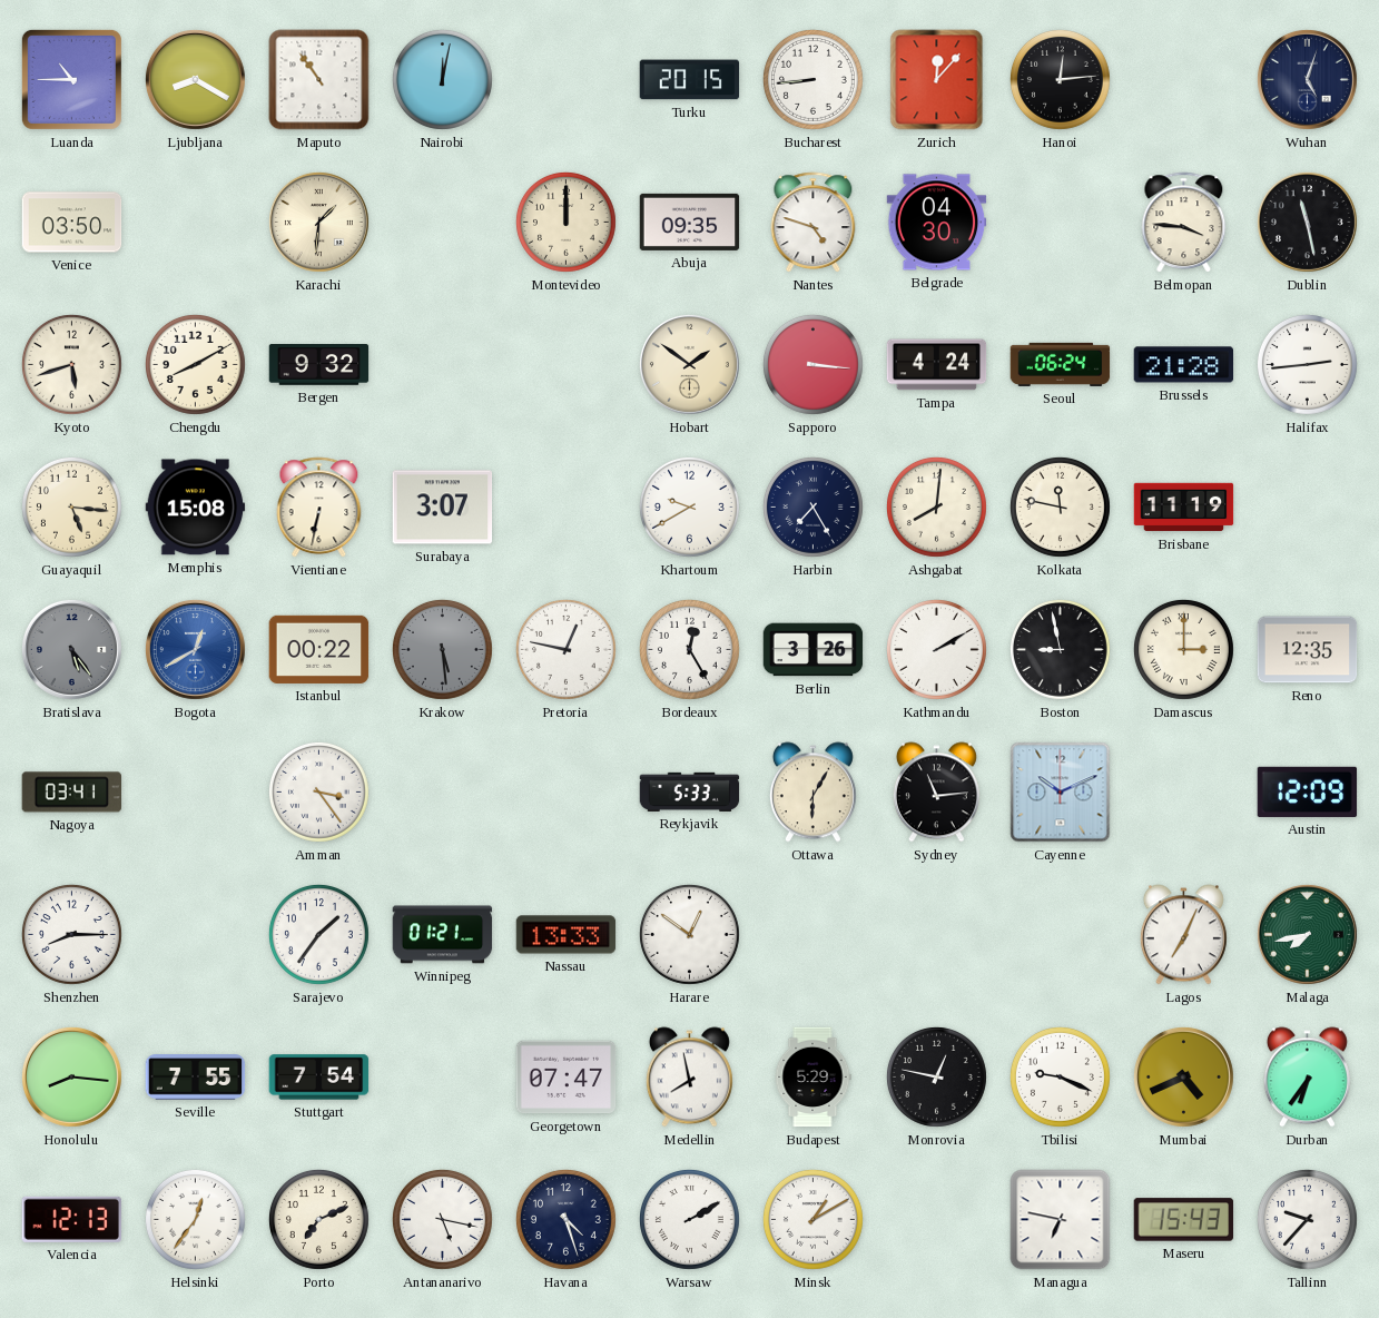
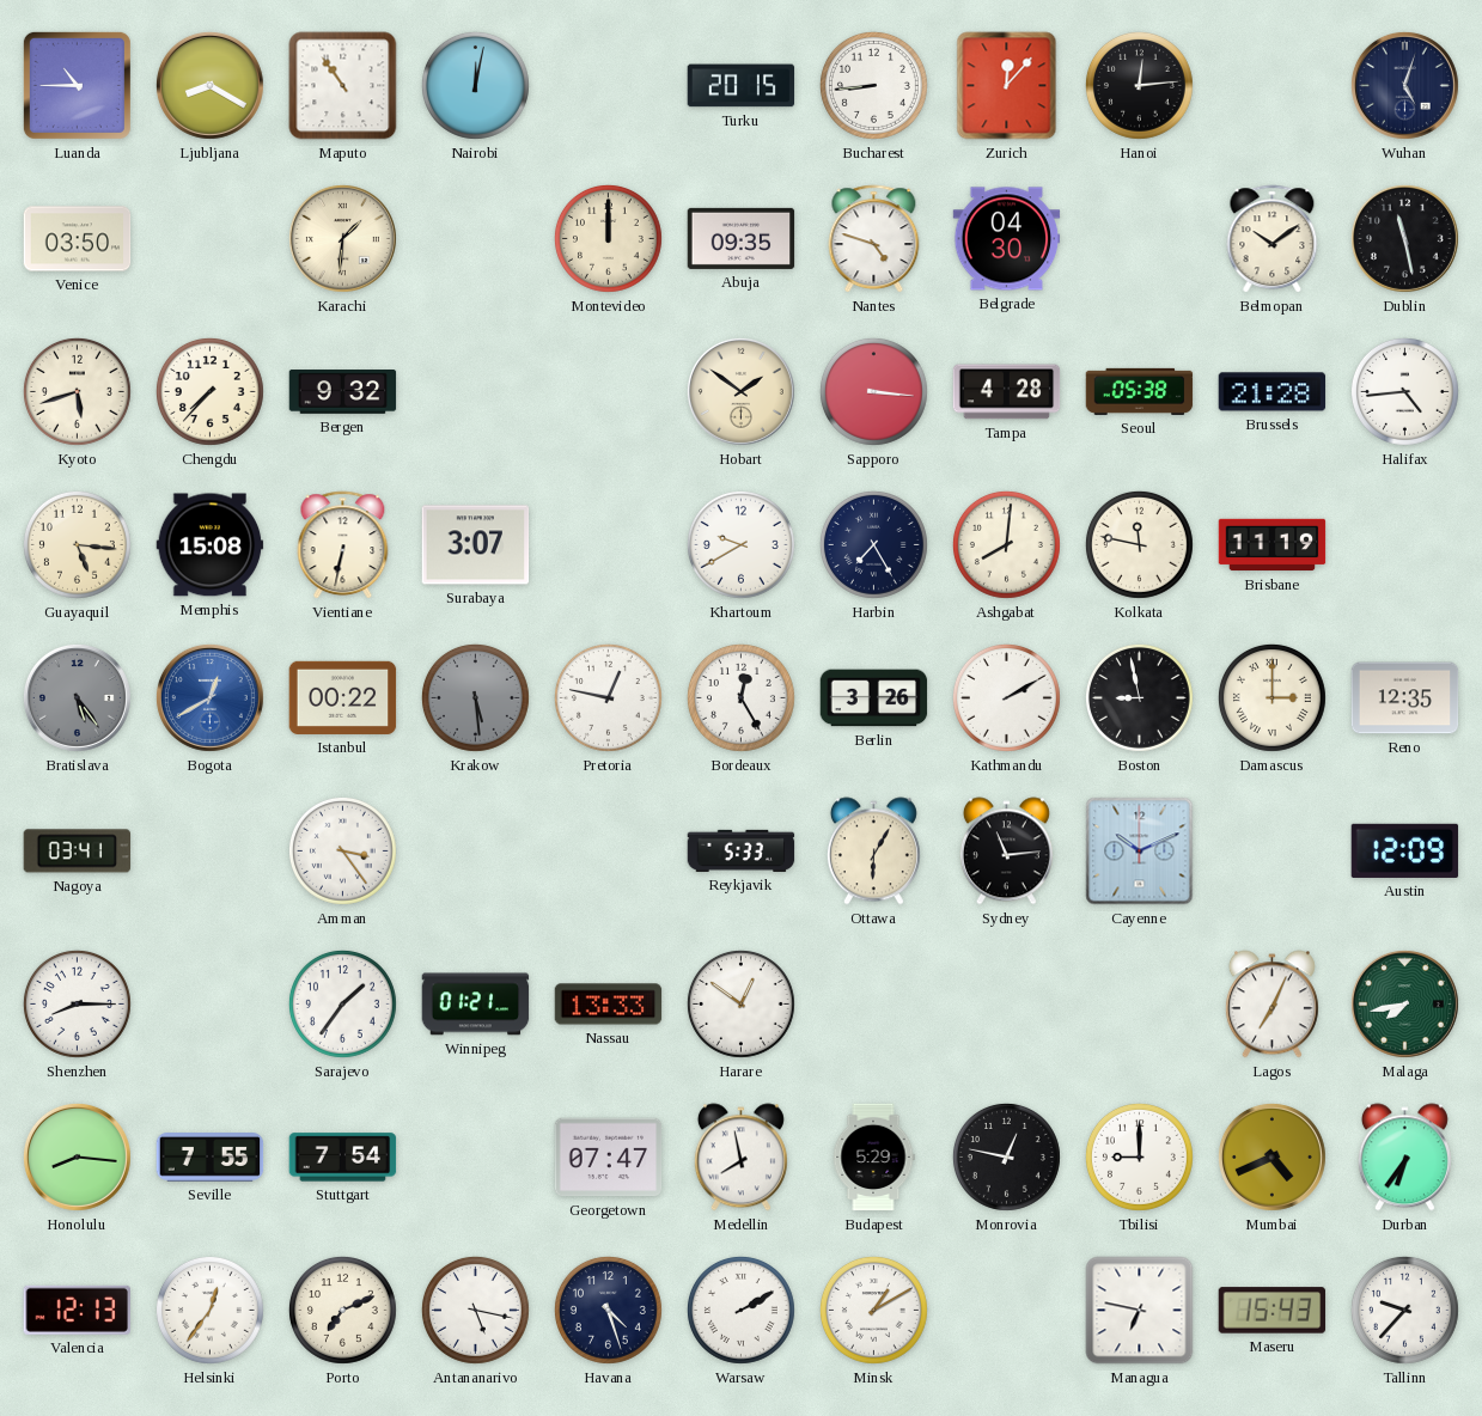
Belmopan: 3:46 -> 10:09 (1273, 239)
Chengdu: 8:10 -> 7:37 (209, 391)
Tampa: 4:24 -> 4:28 (1007, 392)
Seoul: 06:24 -> 05:38 (1140, 391)
Halifax: 2:44 -> 4:44 (1404, 391)
Tbilisi: 9:19 -> 9:00 (1139, 1156)
